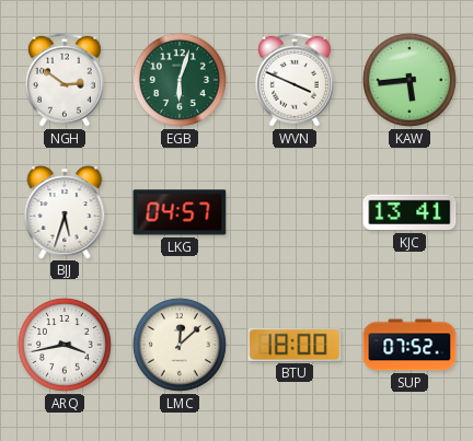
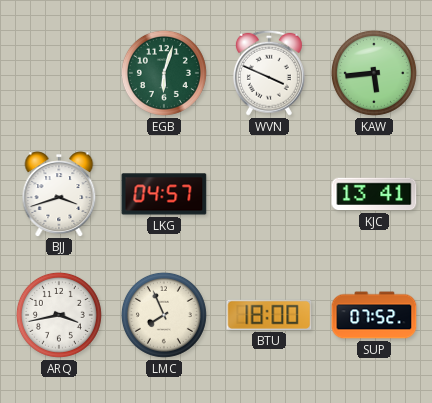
NGH: 2:51 -> none (65, 80)
BJJ: 5:33 -> 3:42 (59, 194)
LMC: 12:08 -> 7:56 (164, 315)
